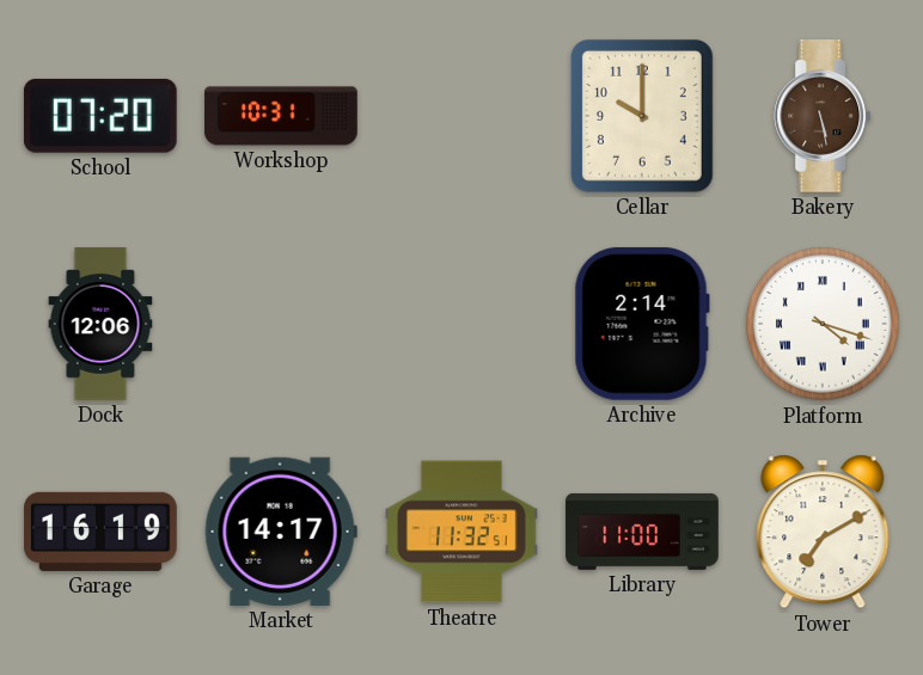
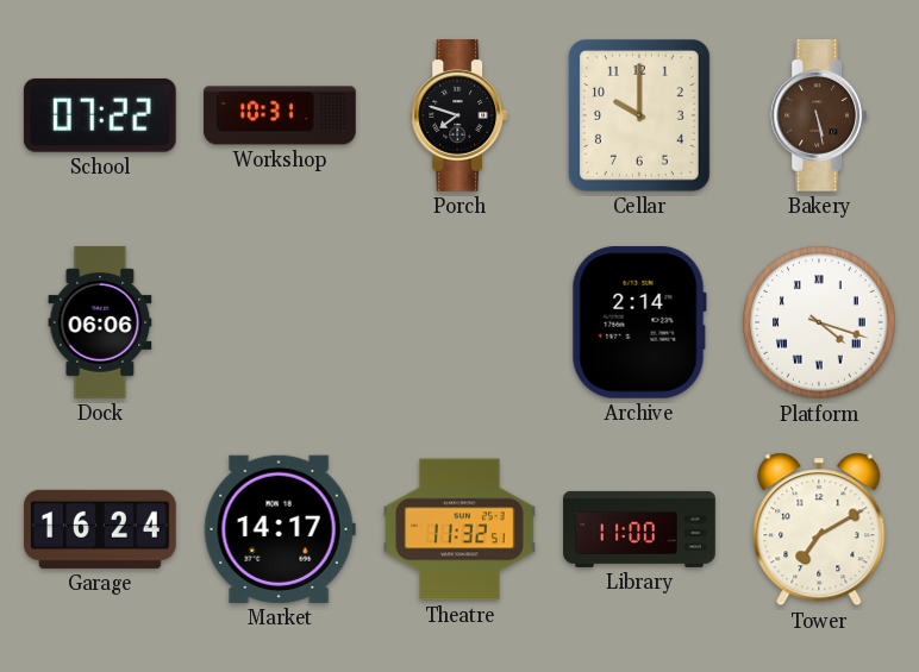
School: 07:20 -> 07:22 (100, 115)
Porch: none -> 7:48 (459, 115)
Dock: 12:06 -> 06:06 (100, 322)
Garage: 16:19 -> 16:24 (100, 529)
